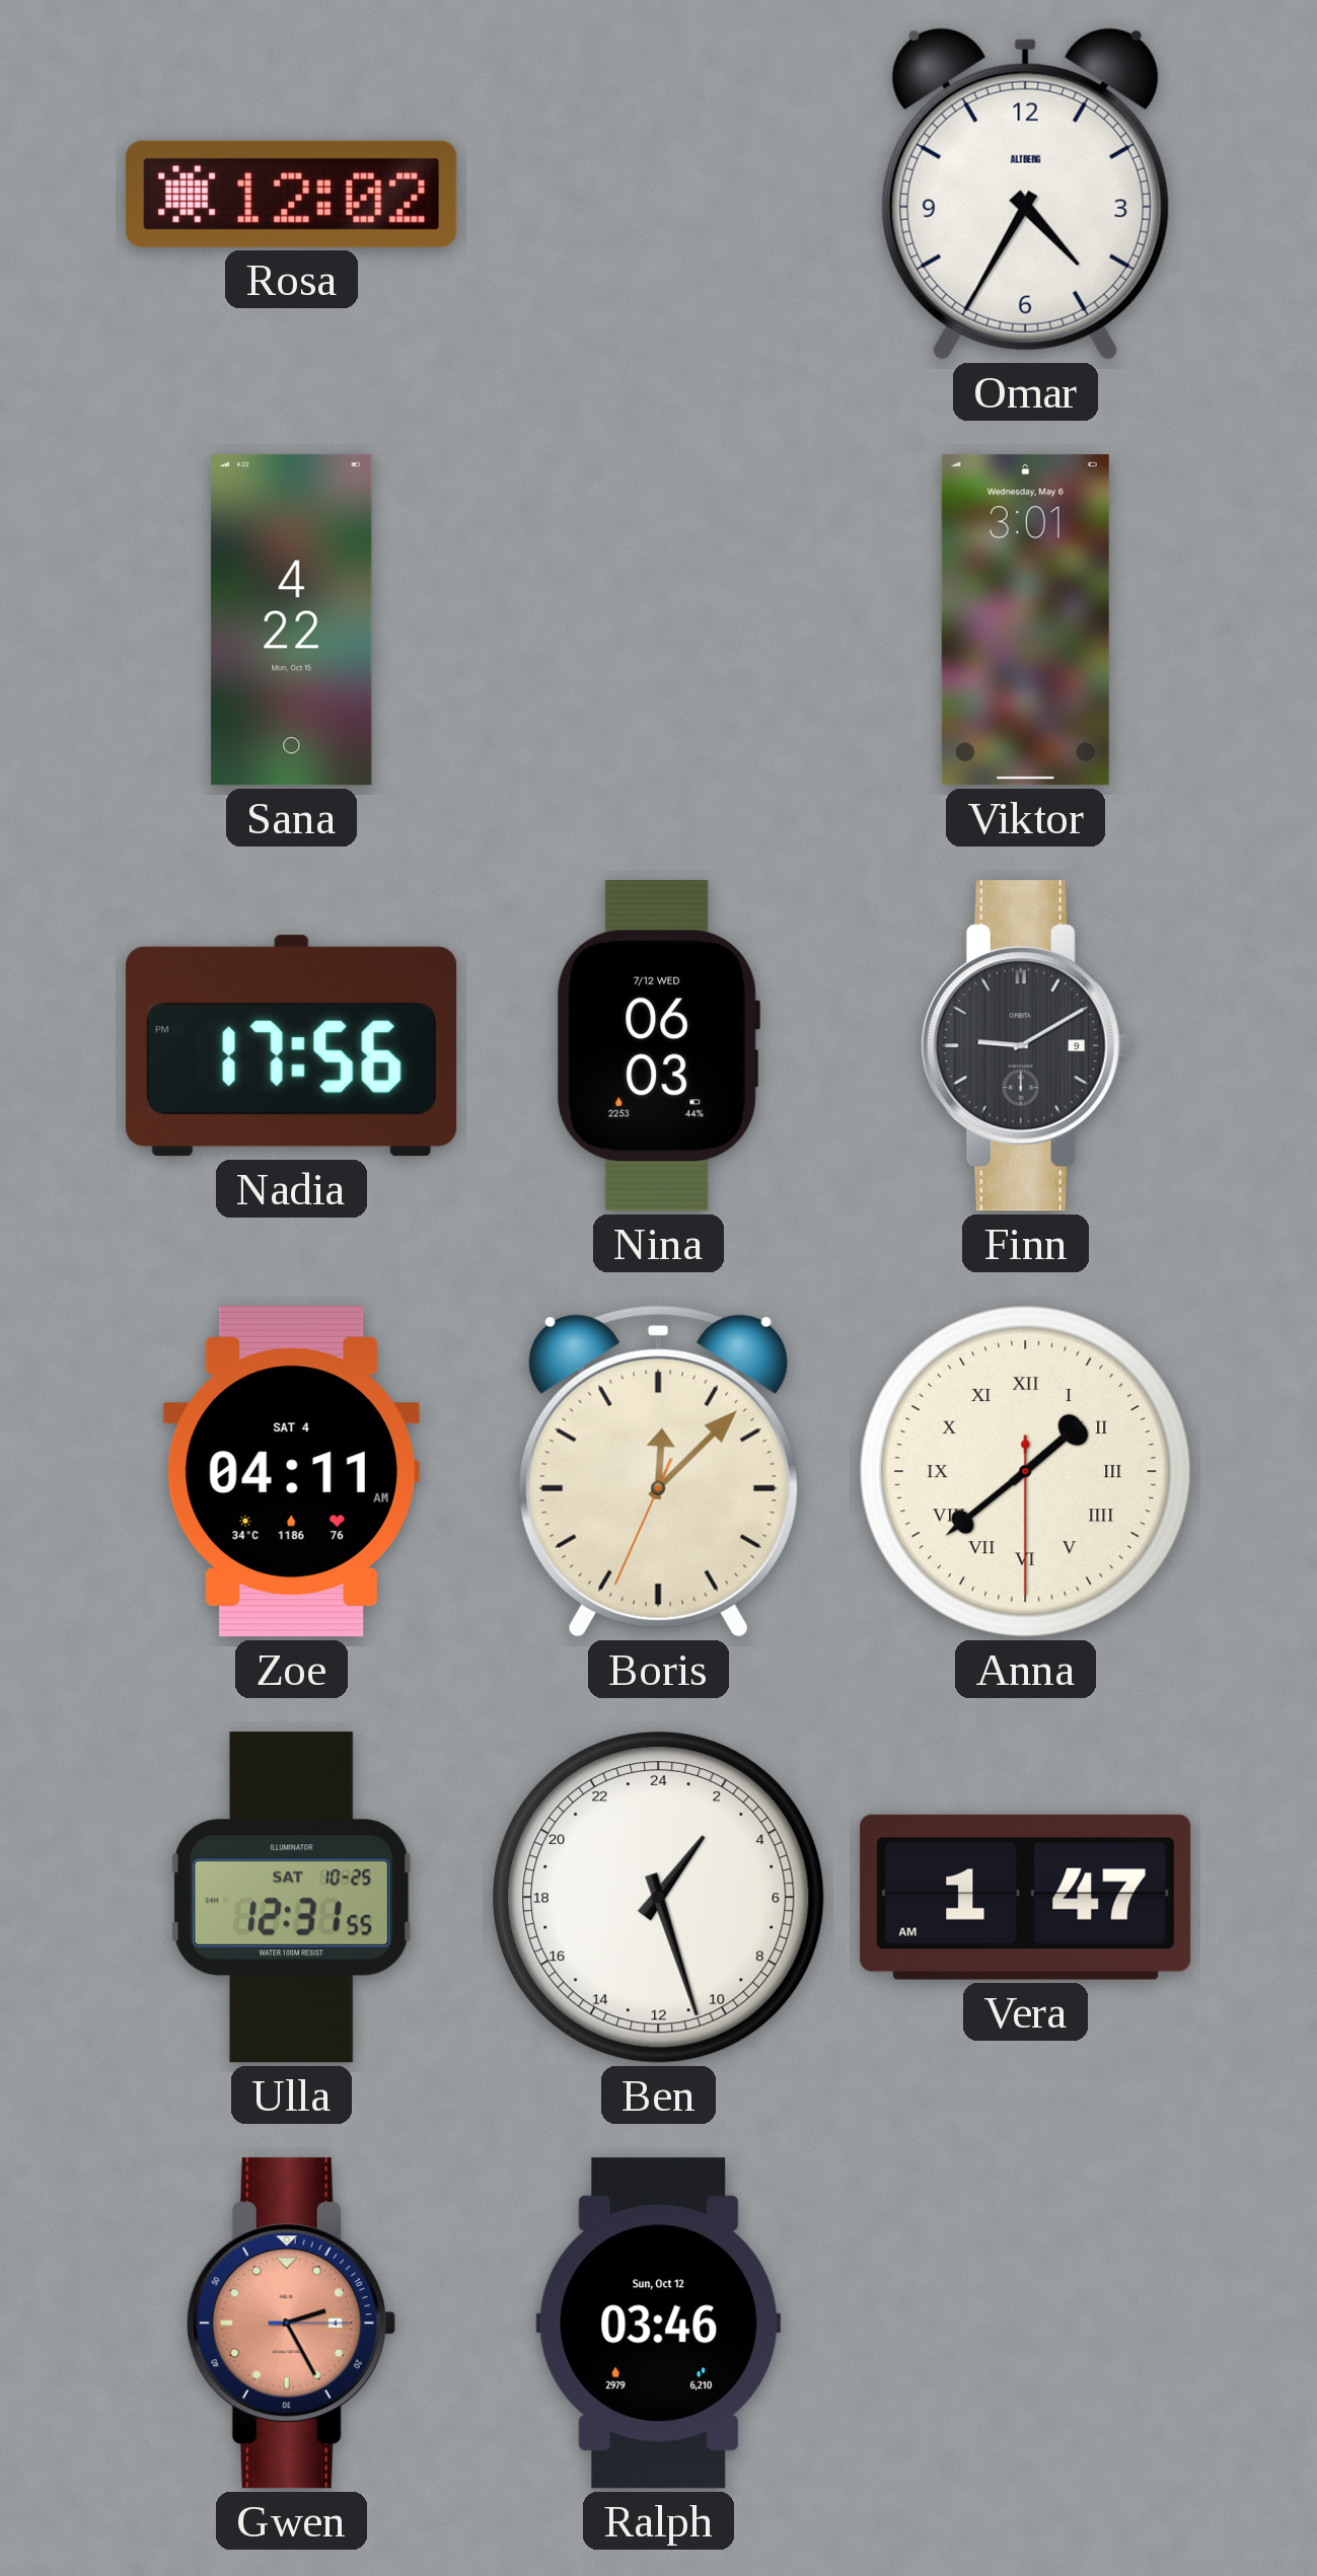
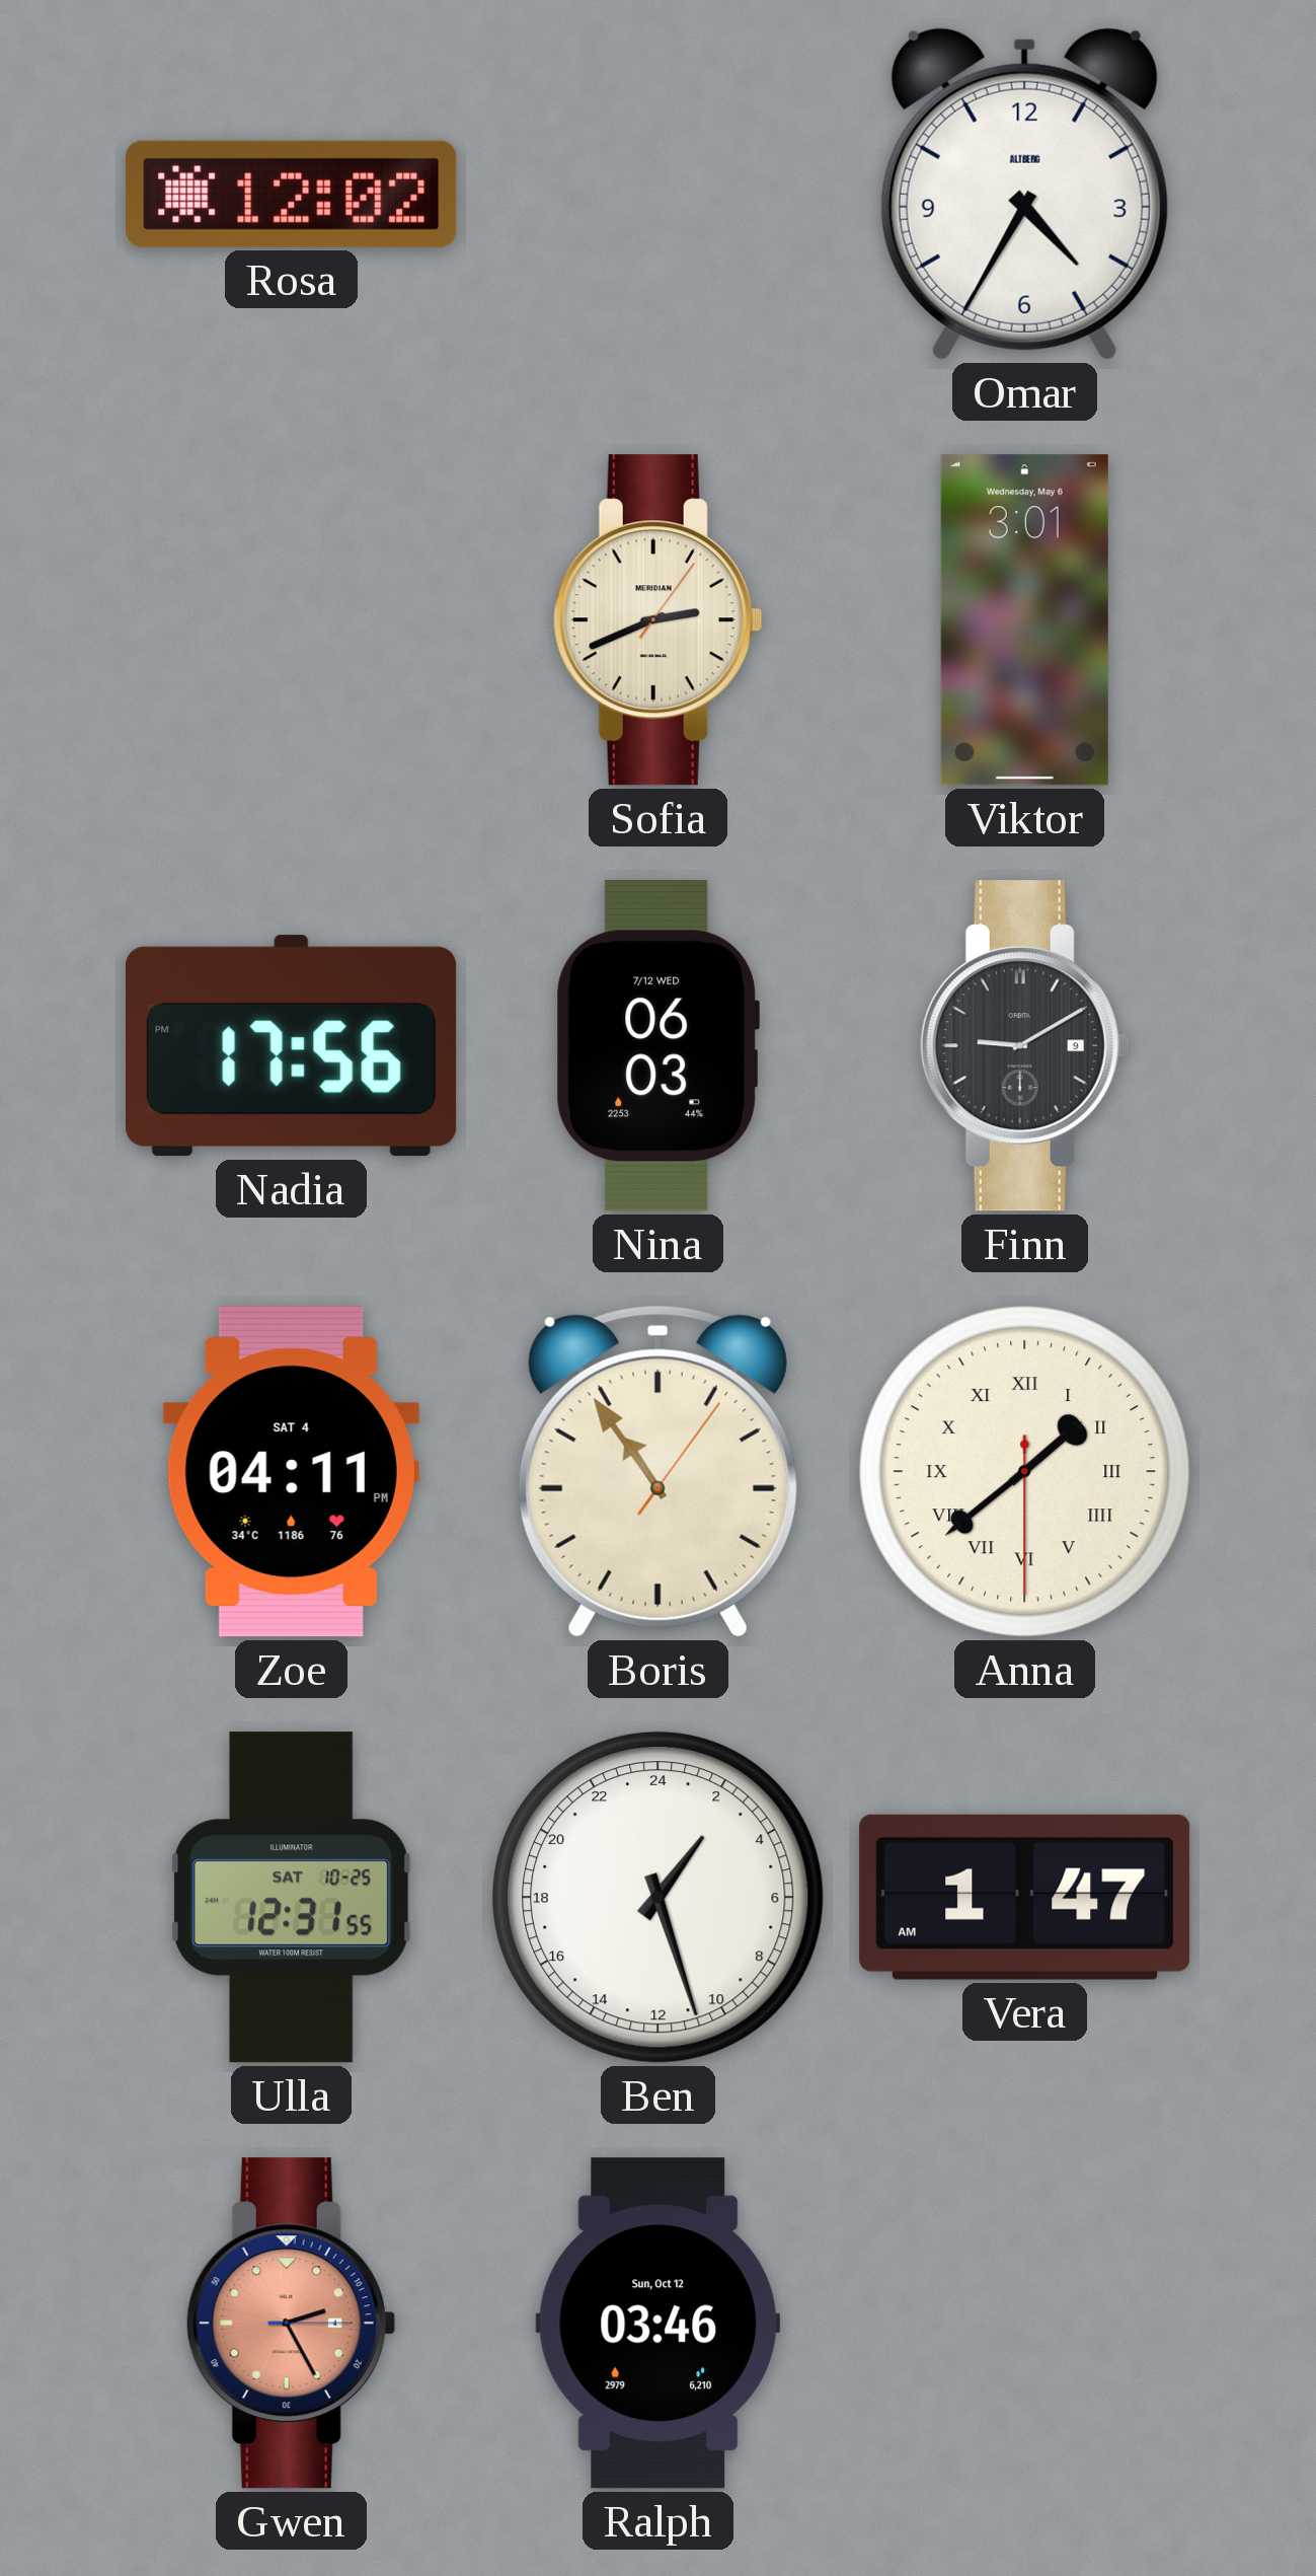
Sana: 4:22 -> none (292, 620)
Sofia: none -> 2:41 (657, 620)
Zoe: 04:11 AM -> 04:11 PM (291, 1472)
Boris: 12:07 -> 10:54 (657, 1471)
